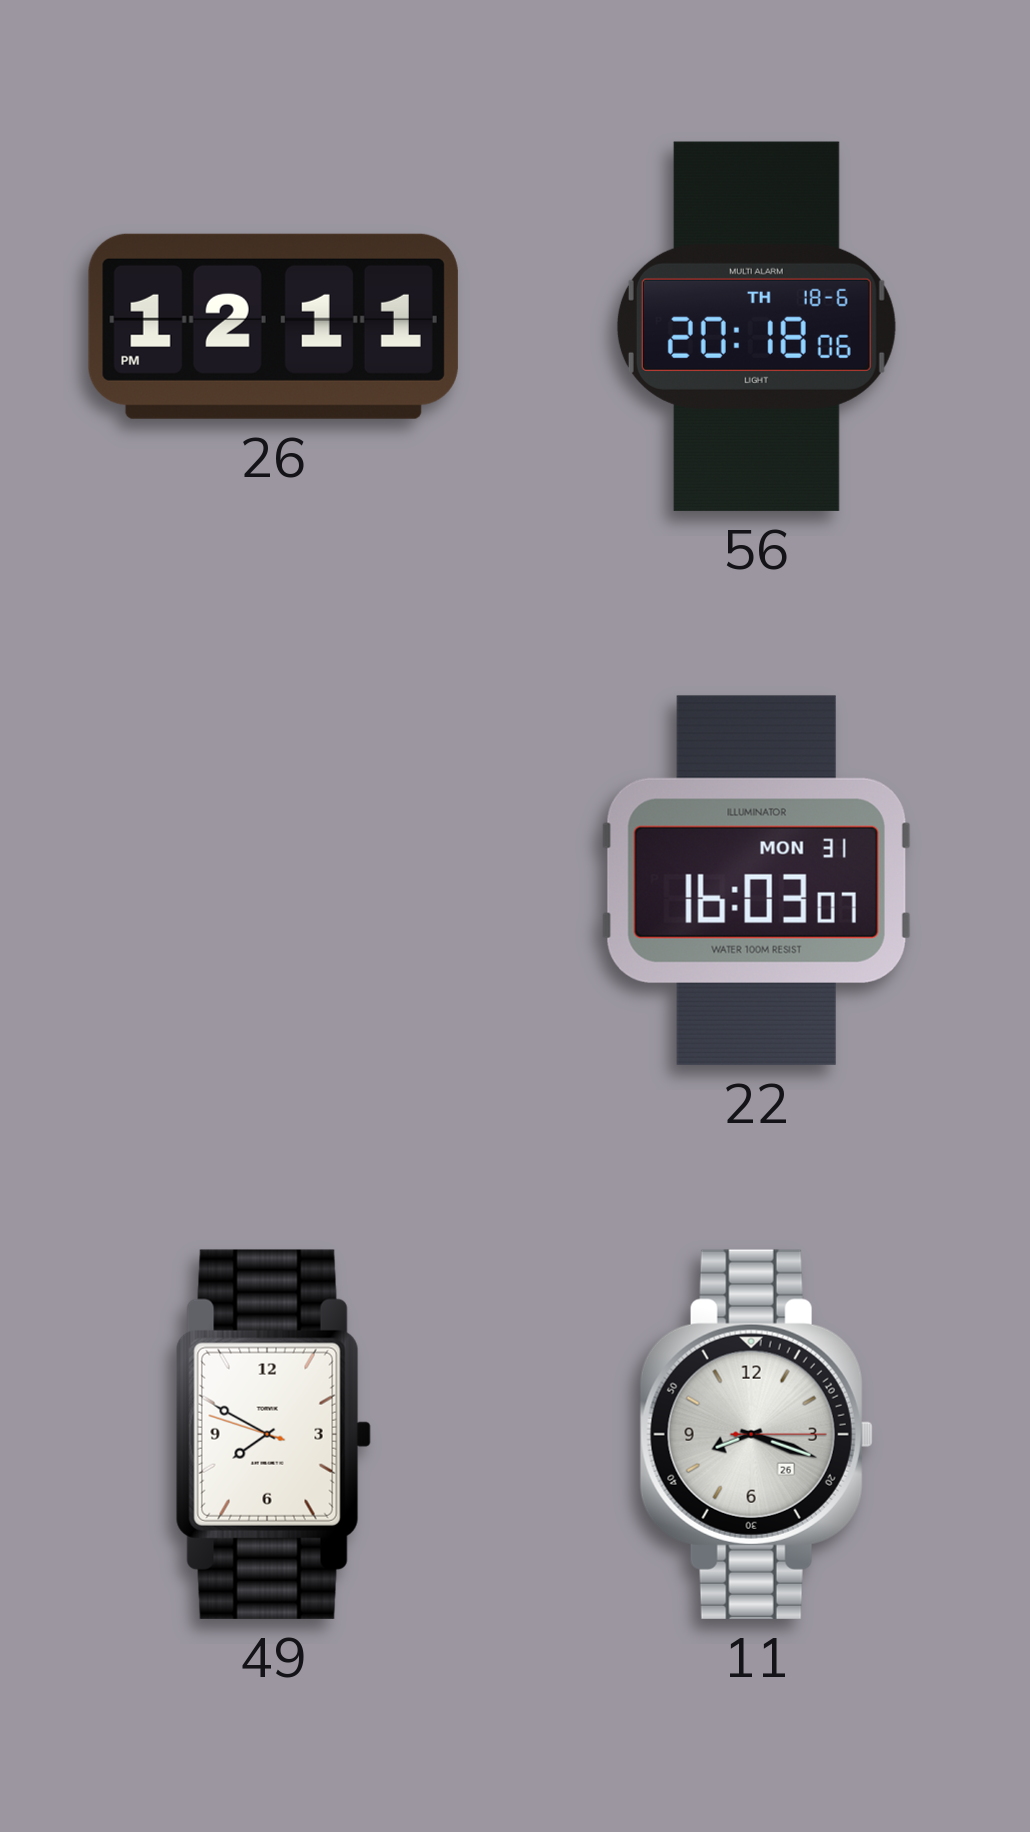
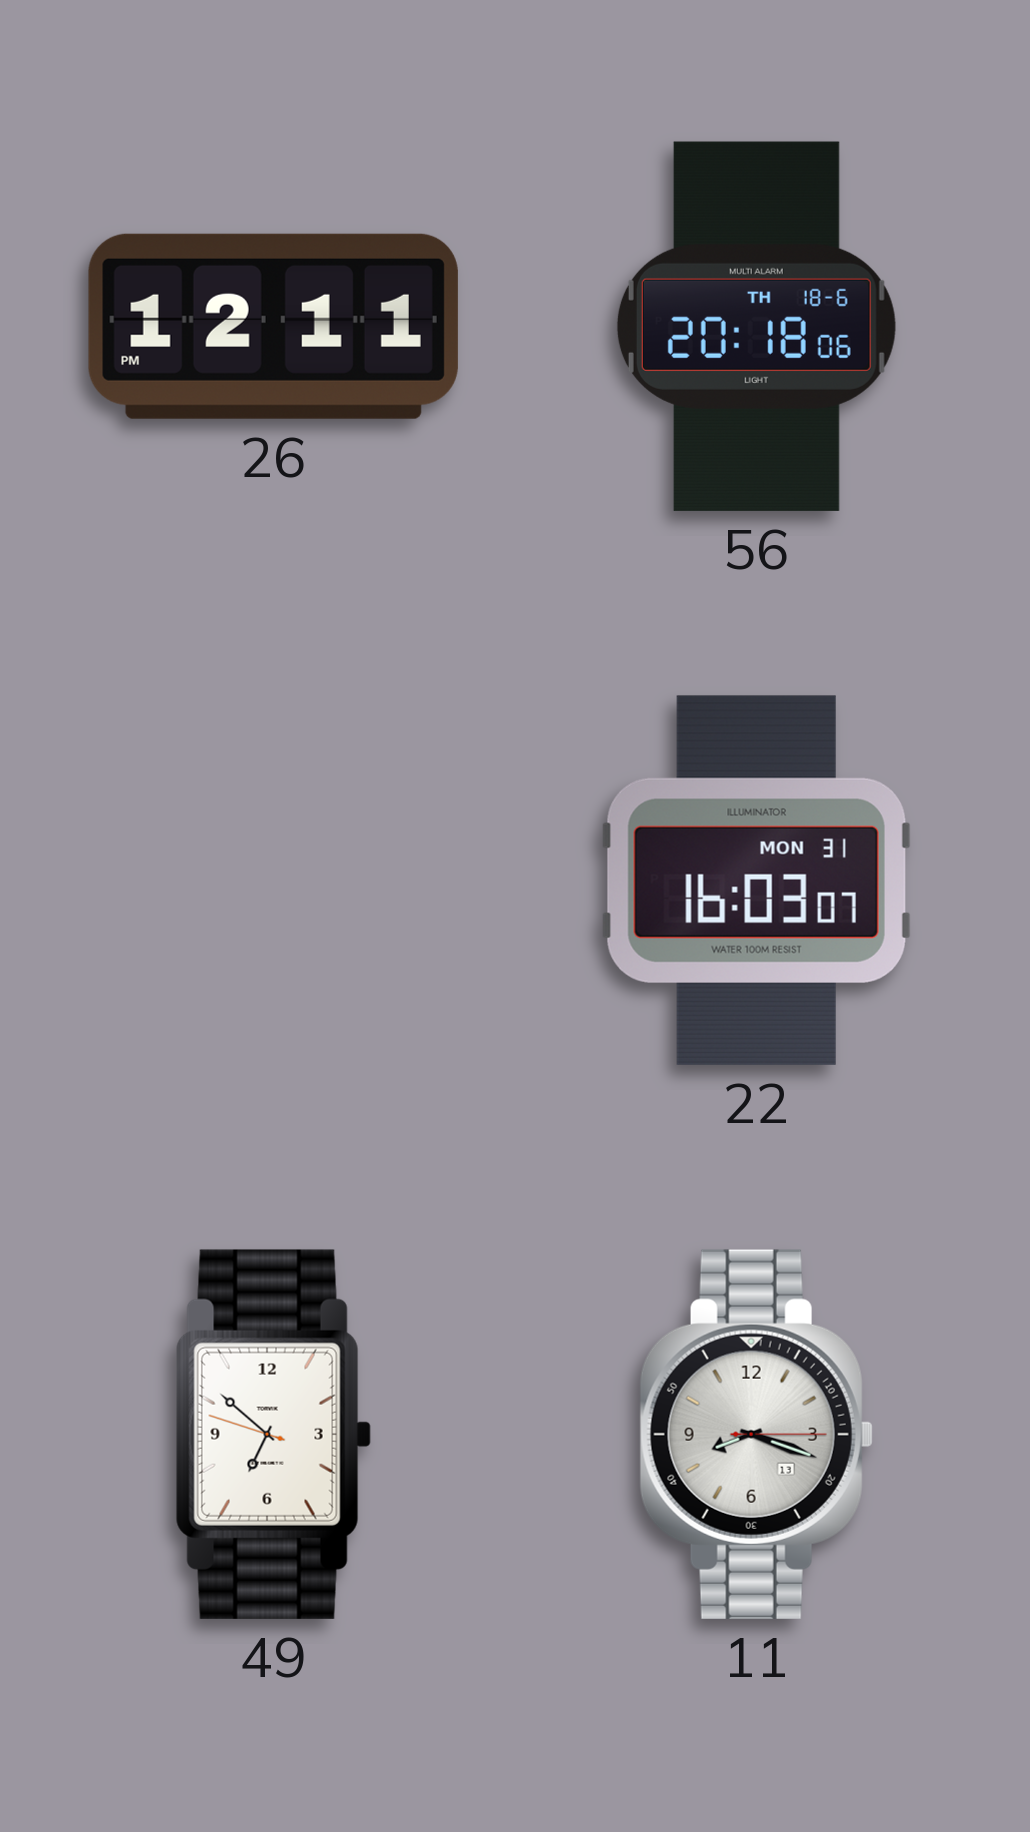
49: 7:49 -> 6:51 (273, 1434)
11 date: 26 -> 13 (756, 1434)
